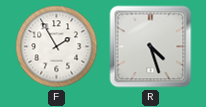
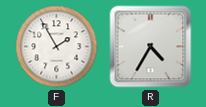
R: 4:27 -> 4:35 (151, 47)
